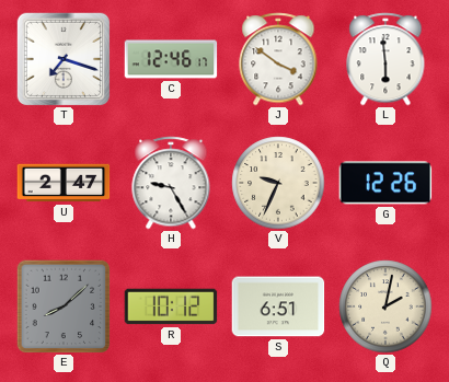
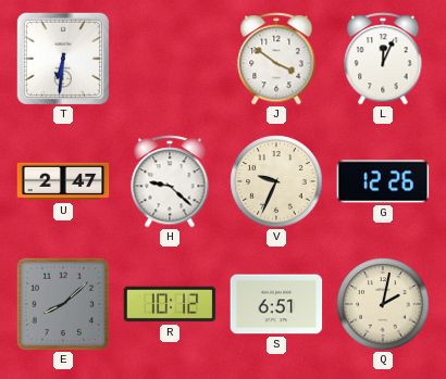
T: 7:18 -> 6:31 (62, 58)
C: 12:46 -> none (171, 59)
L: 5:59 -> 12:04 (383, 59)
H: 9:25 -> 9:22 (170, 181)
